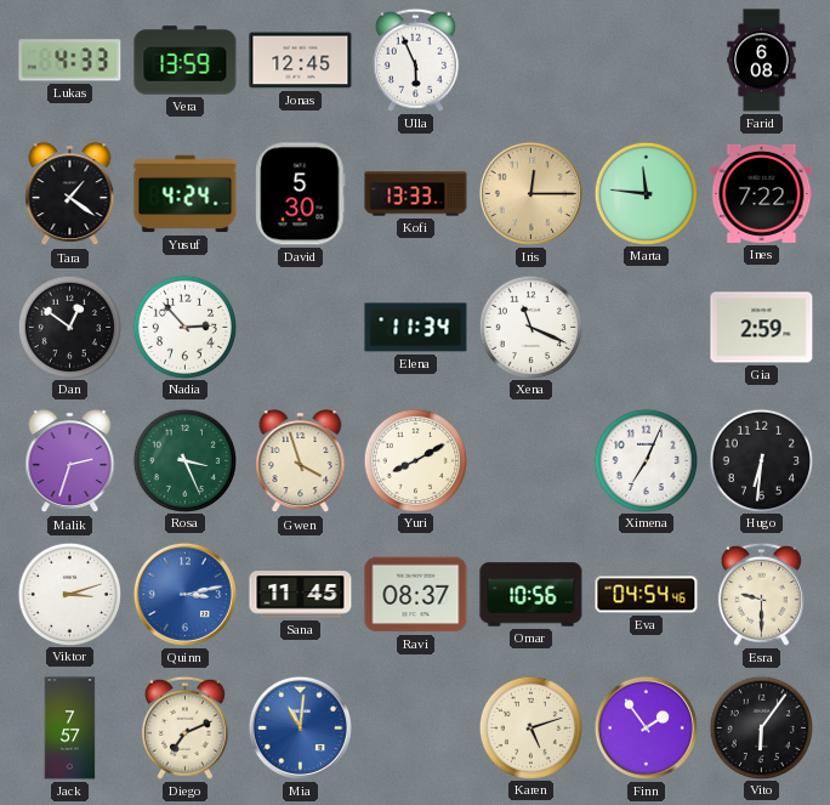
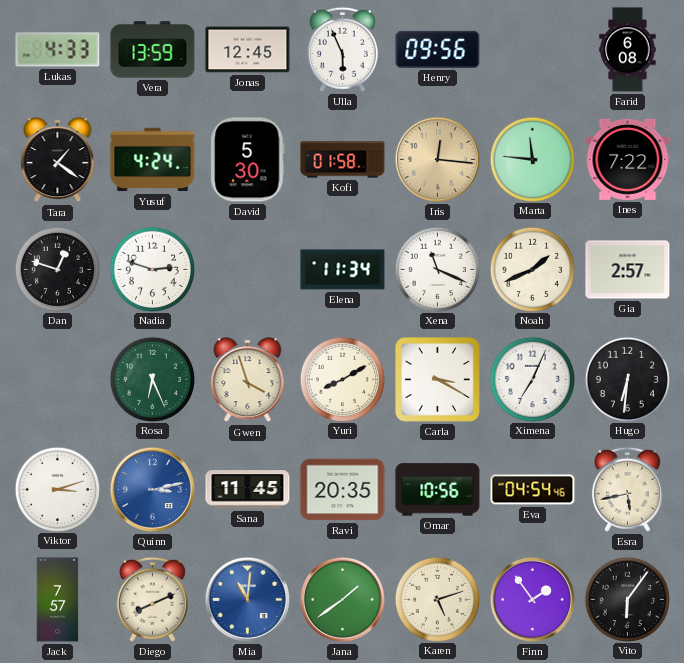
Henry: none -> 09:56 (438, 49)
Kofi: 13:33 -> 01:58 (343, 160)
Iris: 12:15 -> 12:16 (437, 159)
Dan: 12:51 -> 12:48 (58, 269)
Nadia: 2:53 -> 2:48 (153, 269)
Noah: none -> 1:41 (533, 269)
Gia: 2:59 -> 2:57 (628, 270)
Malik: 2:33 -> none (70, 461)
Rosa: 3:26 -> 6:26 (153, 379)
Carla: none -> 3:20 (437, 379)
Ravi: 08:37 -> 20:35 (343, 490)
Esra: 9:30 -> 5:43 (627, 489)
Diego: 7:11 -> 8:11 (152, 599)
Jana: none -> 1:39 (342, 599)
